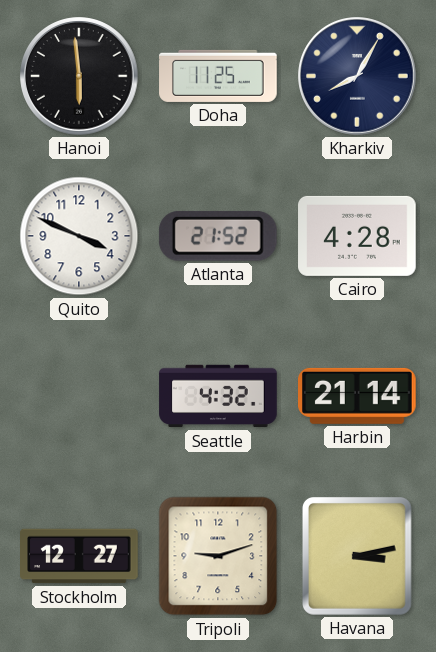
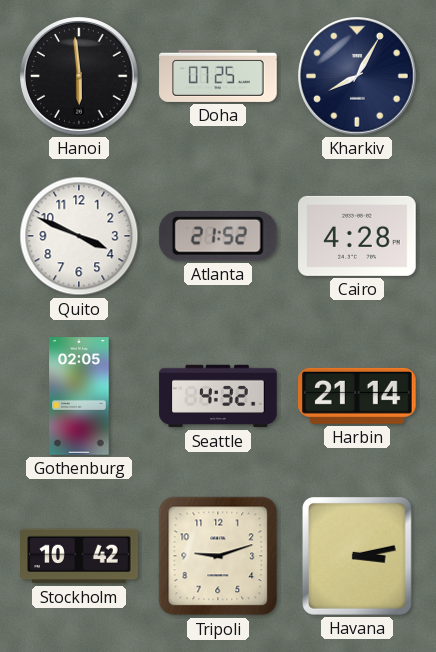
Doha: 11:25 -> 07:25 (218, 76)
Gothenburg: none -> 02:05 (79, 396)
Stockholm: 12:27 -> 10:42 (79, 556)
